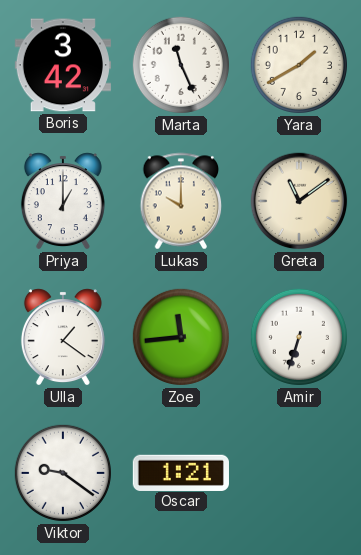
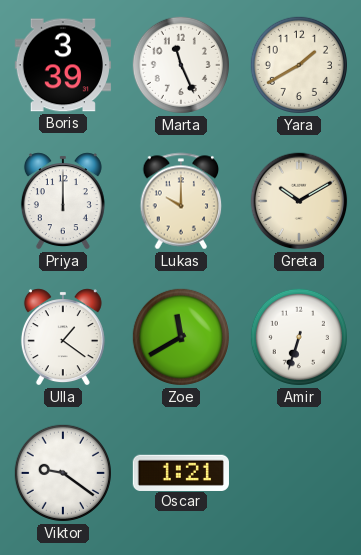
Boris: 3:42 -> 3:39 (63, 65)
Priya: 1:00 -> 12:00 (63, 201)
Greta: 11:09 -> 10:10 (299, 201)
Zoe: 11:44 -> 11:40 (181, 337)
